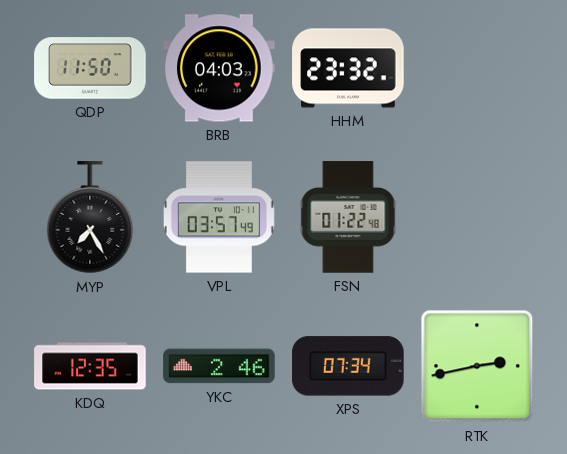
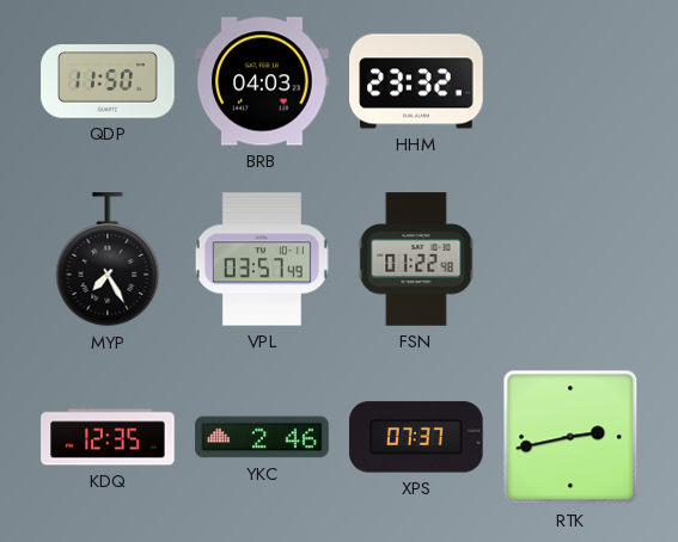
XPS: 07:34 -> 07:37 (416, 437)
